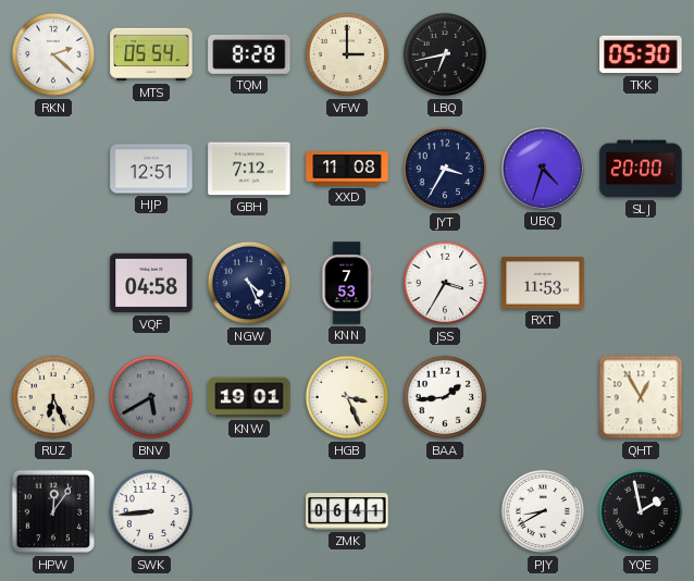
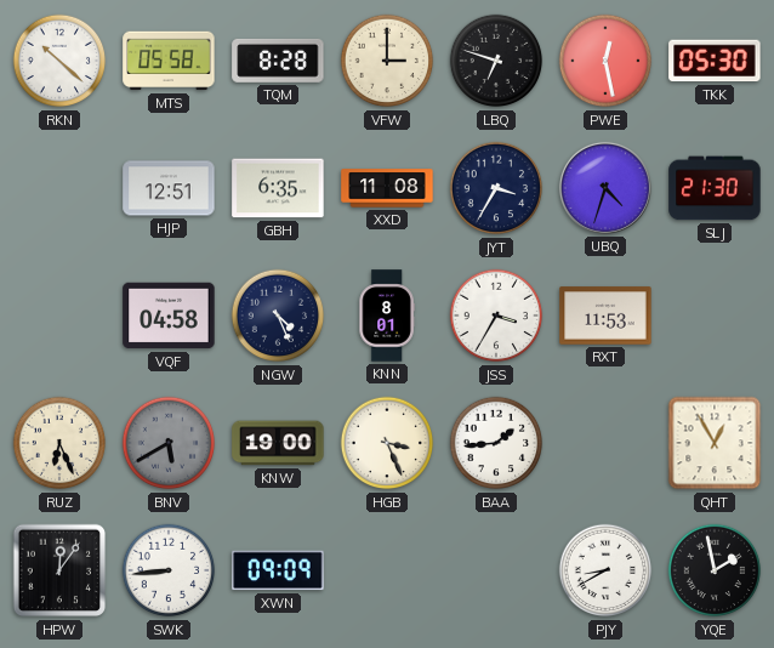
RKN: 2:22 -> 10:22 (59, 61)
MTS: 05:54 -> 05:58 (169, 61)
LBQ: 6:43 -> 6:48 (496, 61)
PWE: none -> 12:28 (605, 61)
GBH: 7:12 -> 6:35 (278, 188)
SLJ: 20:00 -> 21:30 (715, 188)
KNN: 7:53 -> 8:01 (387, 316)
KNW: 19:01 -> 19:00 (278, 443)
XWN: none -> 09:09 (278, 570)
ZMK: 06:41 -> none (347, 512)
